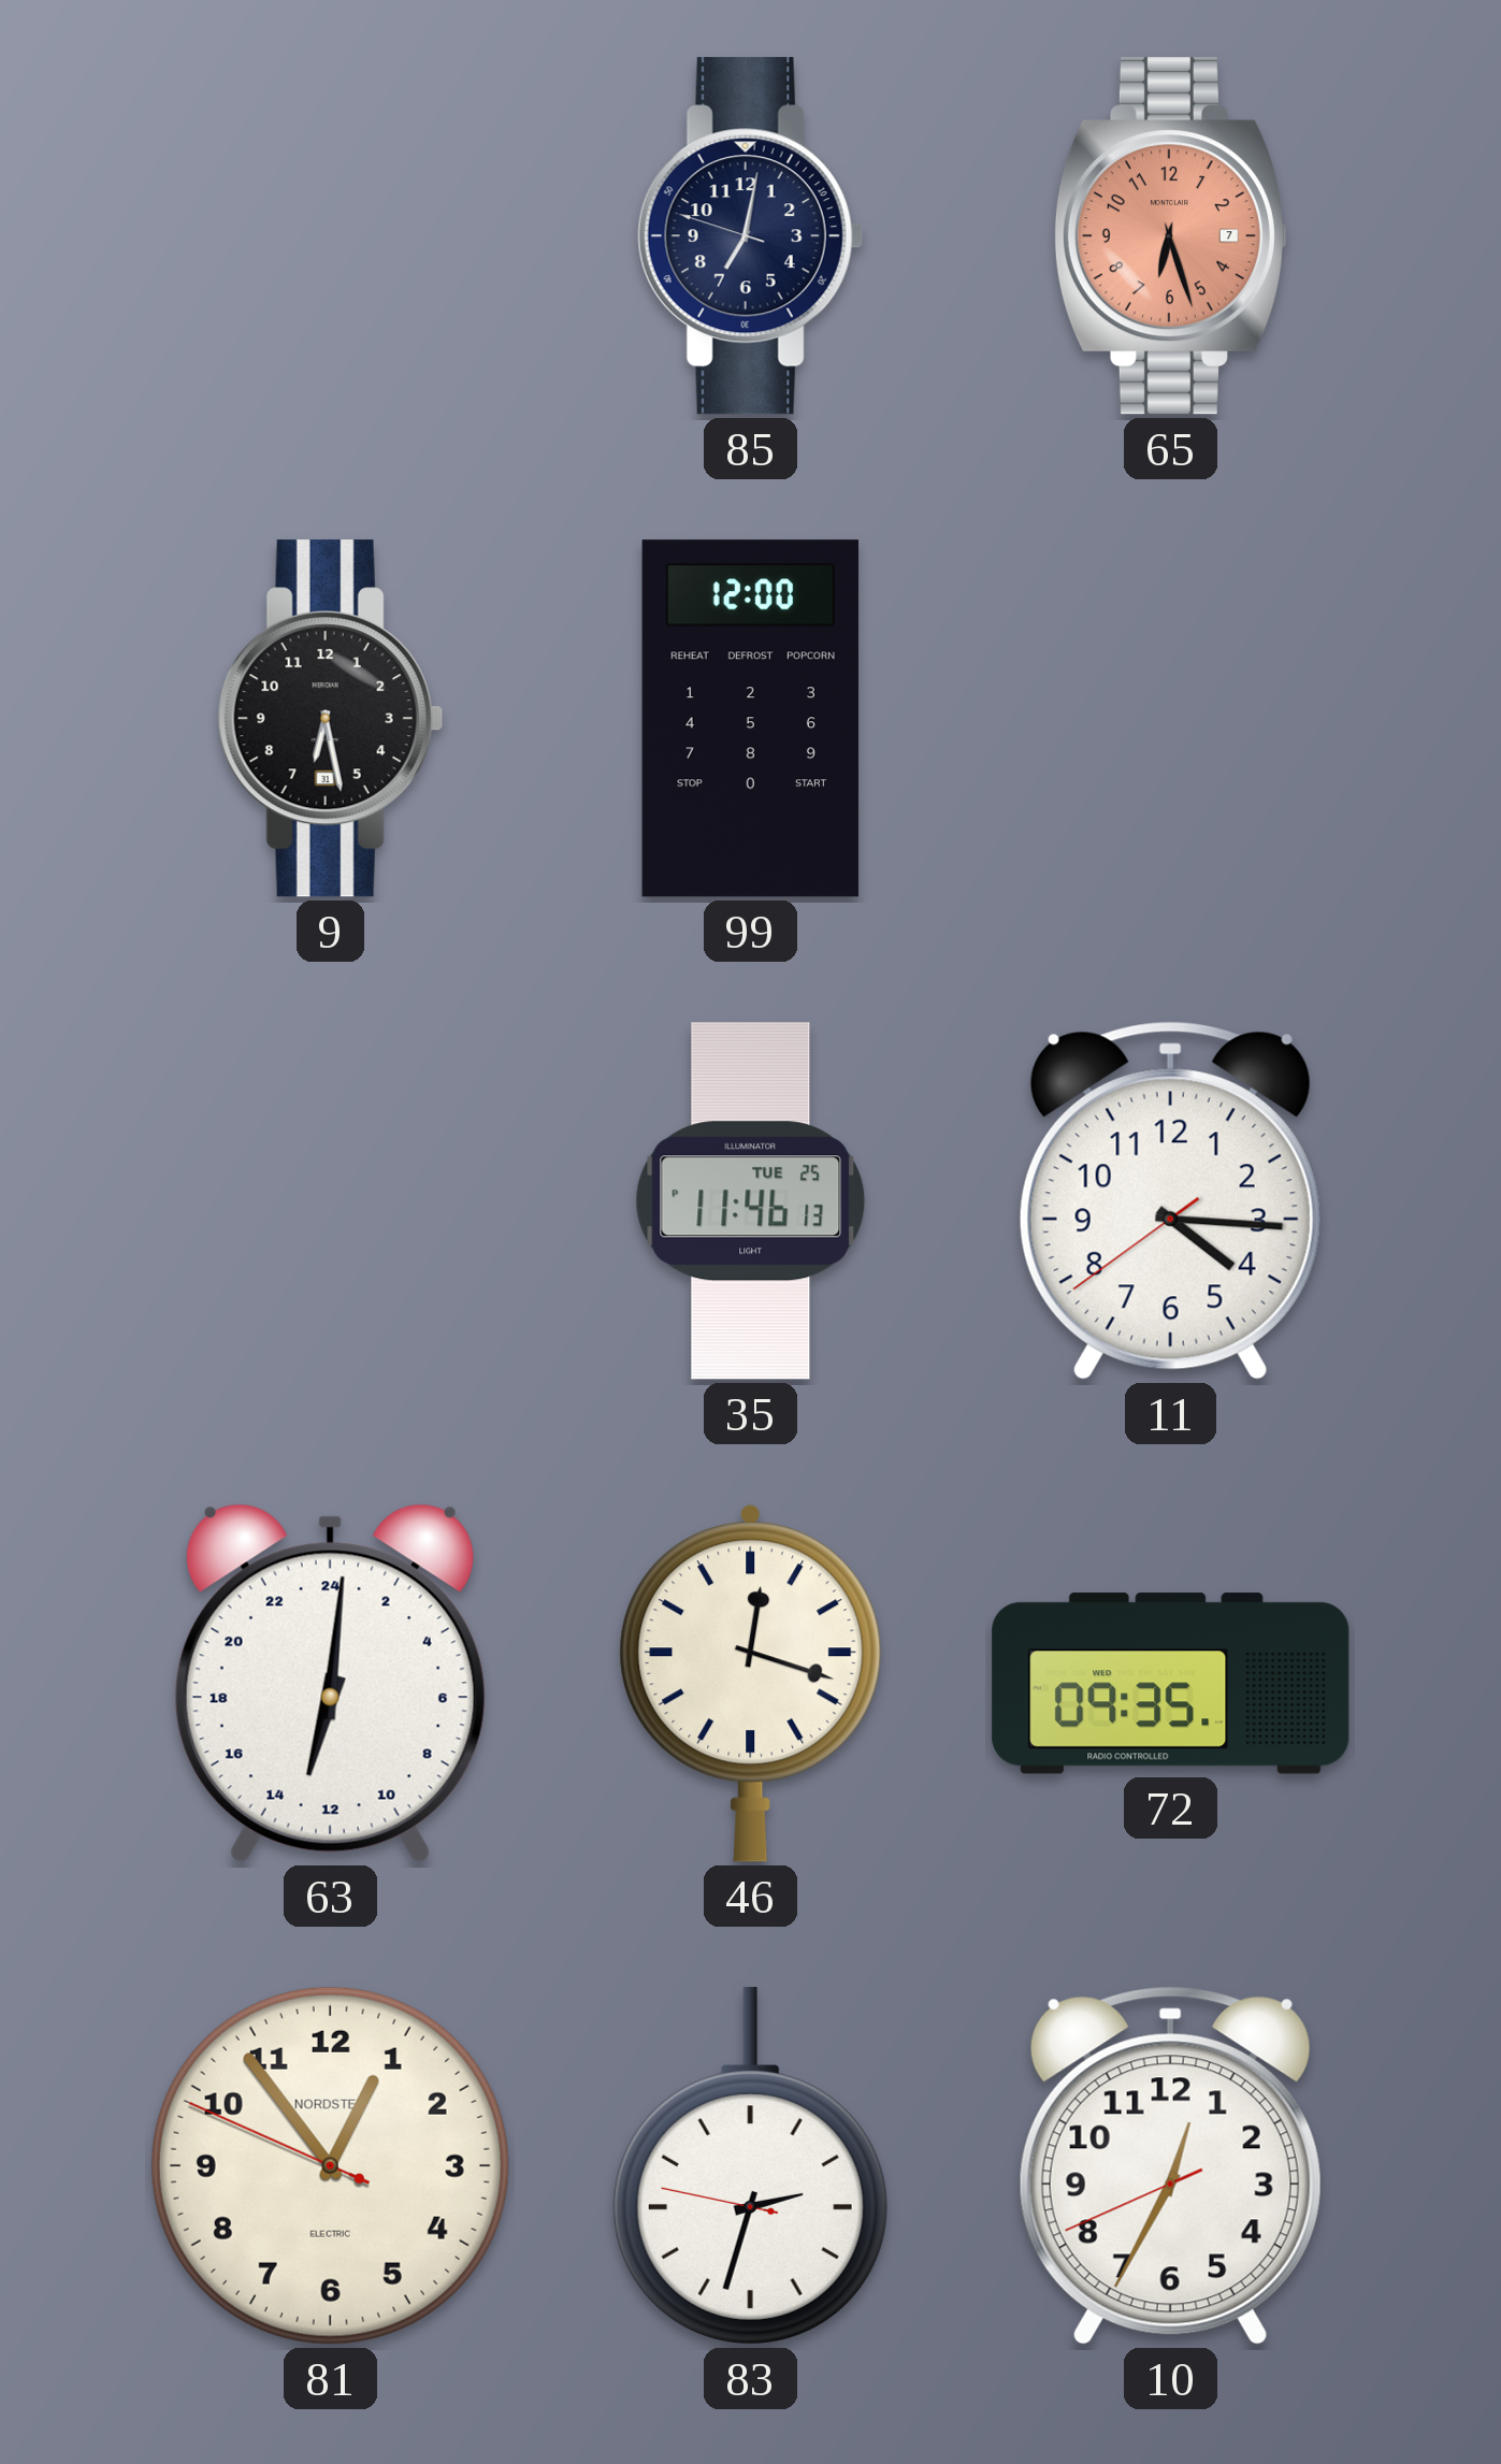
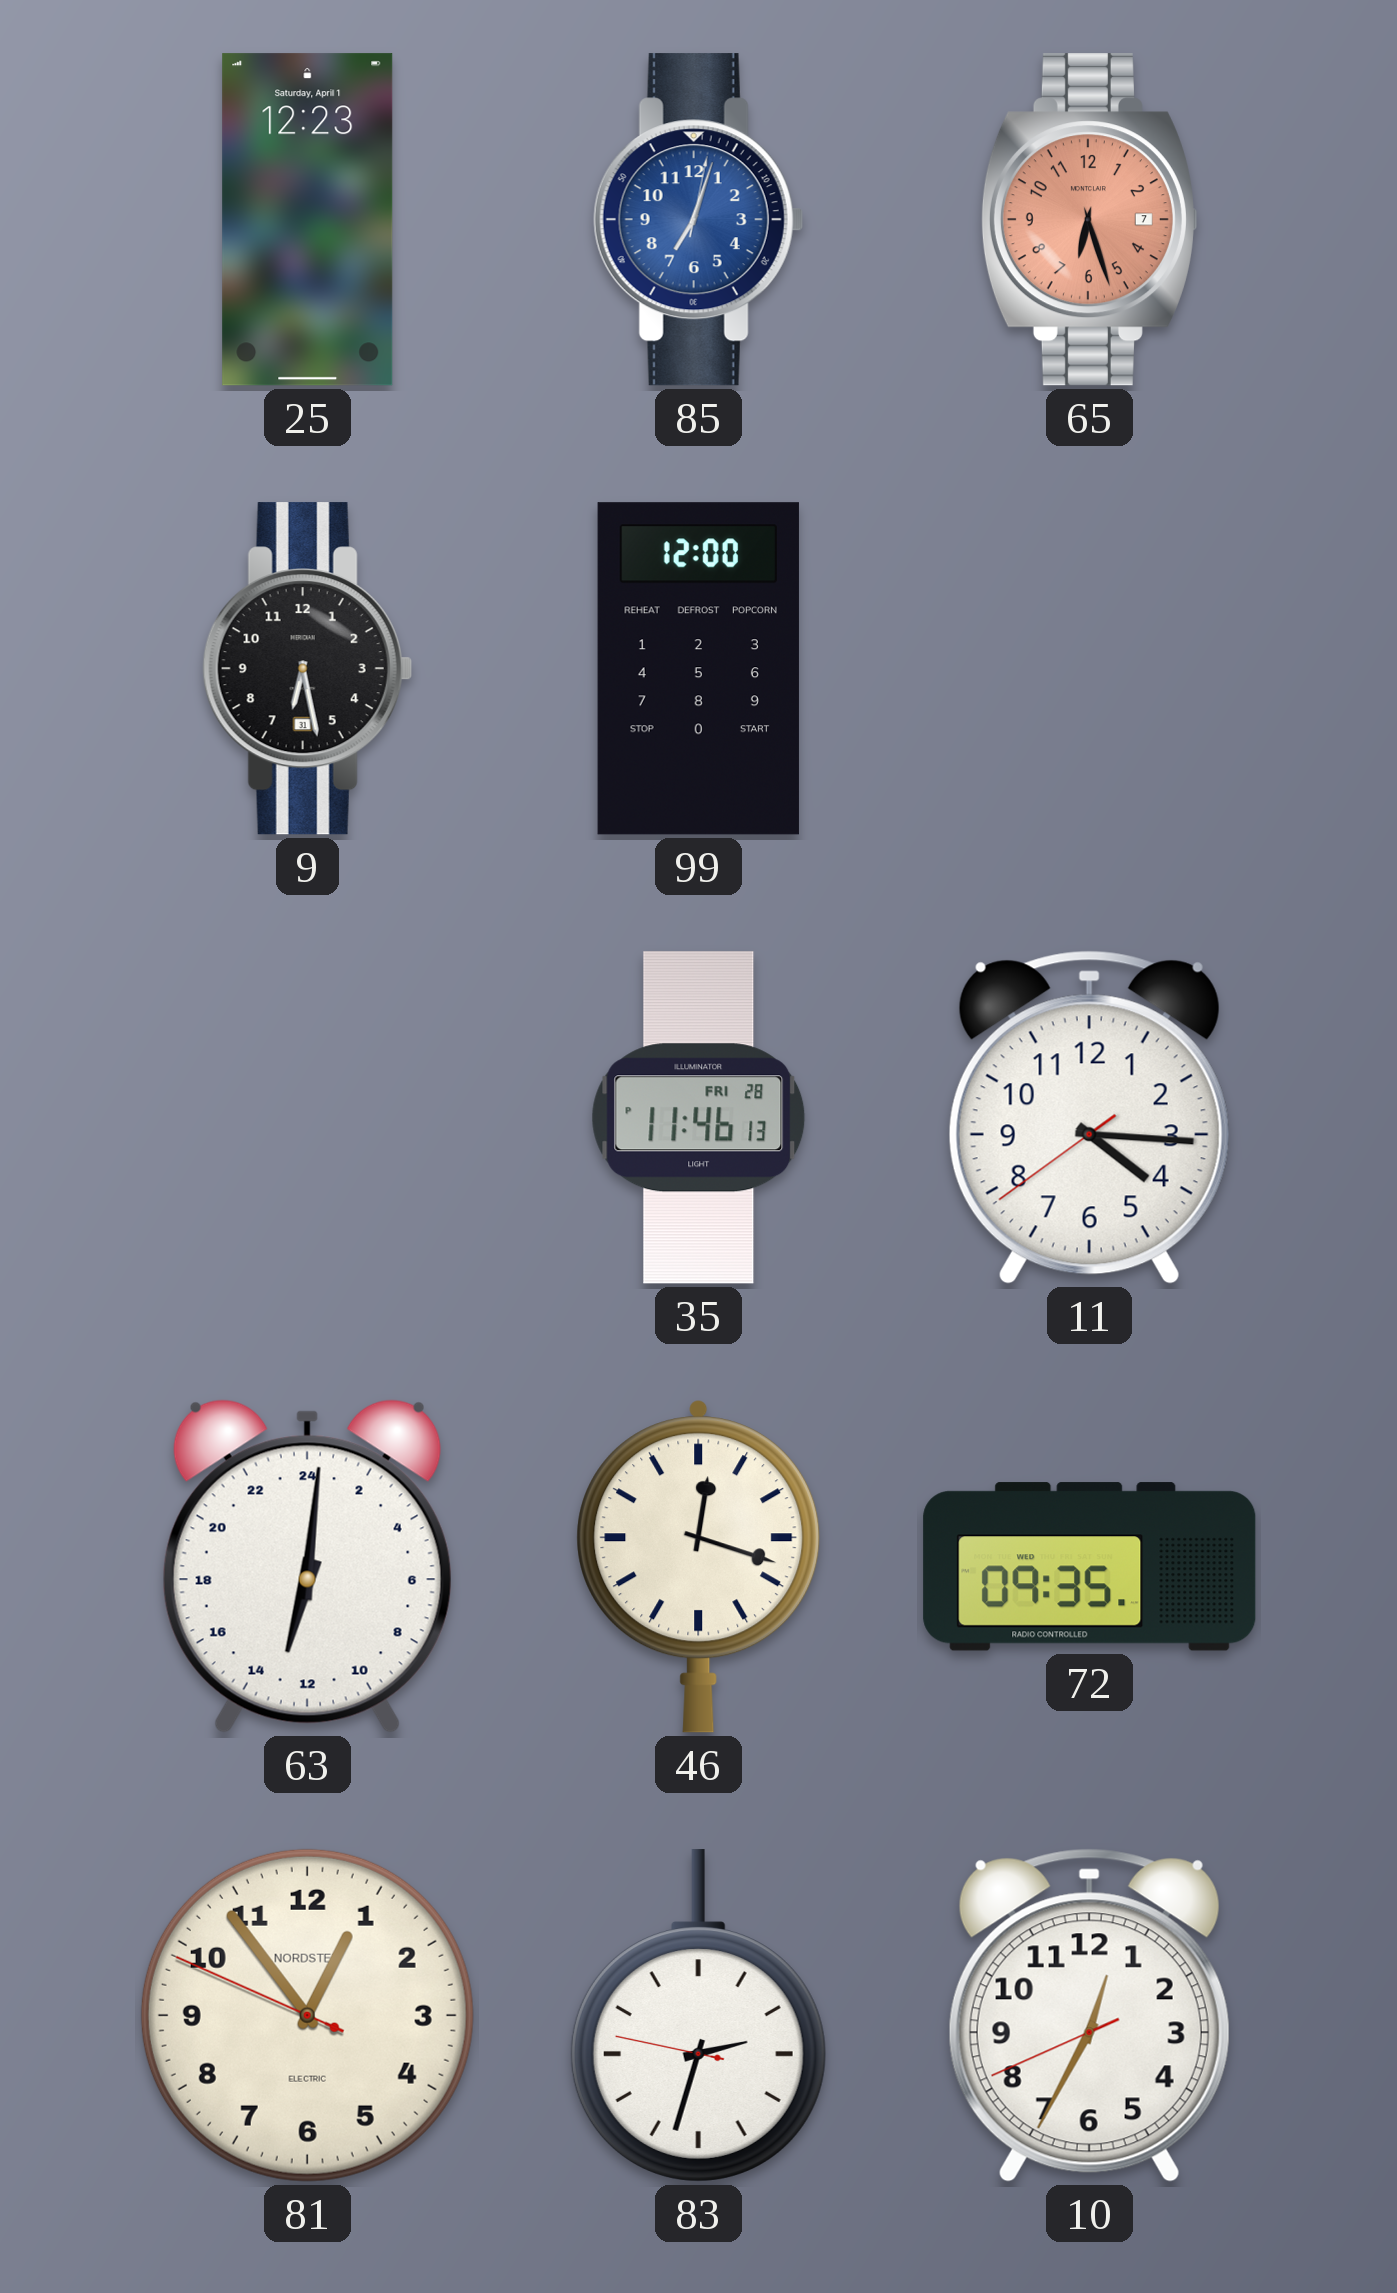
25: none -> 12:23 (308, 220)
85: 7:01 -> 7:03 (698, 220)
85 dial: navy -> blue (698, 220)
35 date: TUE 25 -> FRI 28 (699, 1118)
